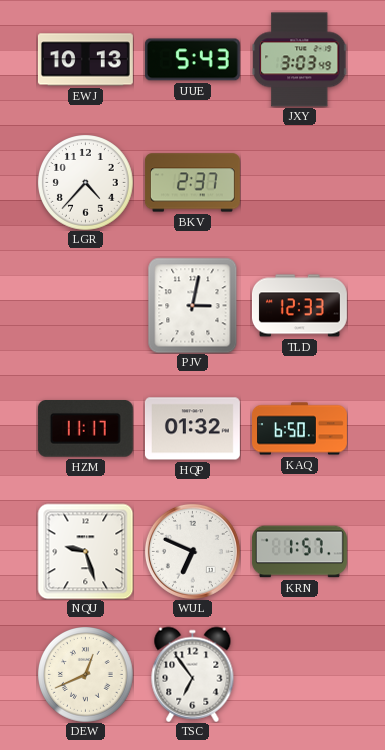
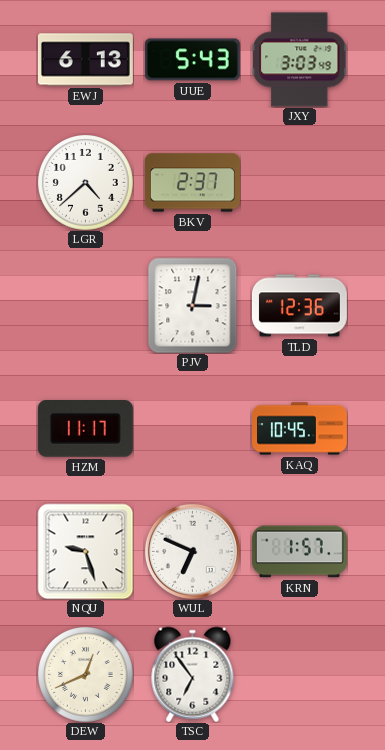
EWJ: 10:13 -> 6:13 (85, 60)
LGR: 4:37 -> 4:38 (86, 183)
TLD: 12:33 -> 12:36 (299, 306)
HQP: 01:32 -> none (192, 429)
KAQ: 6:50 -> 10:45 (300, 429)
